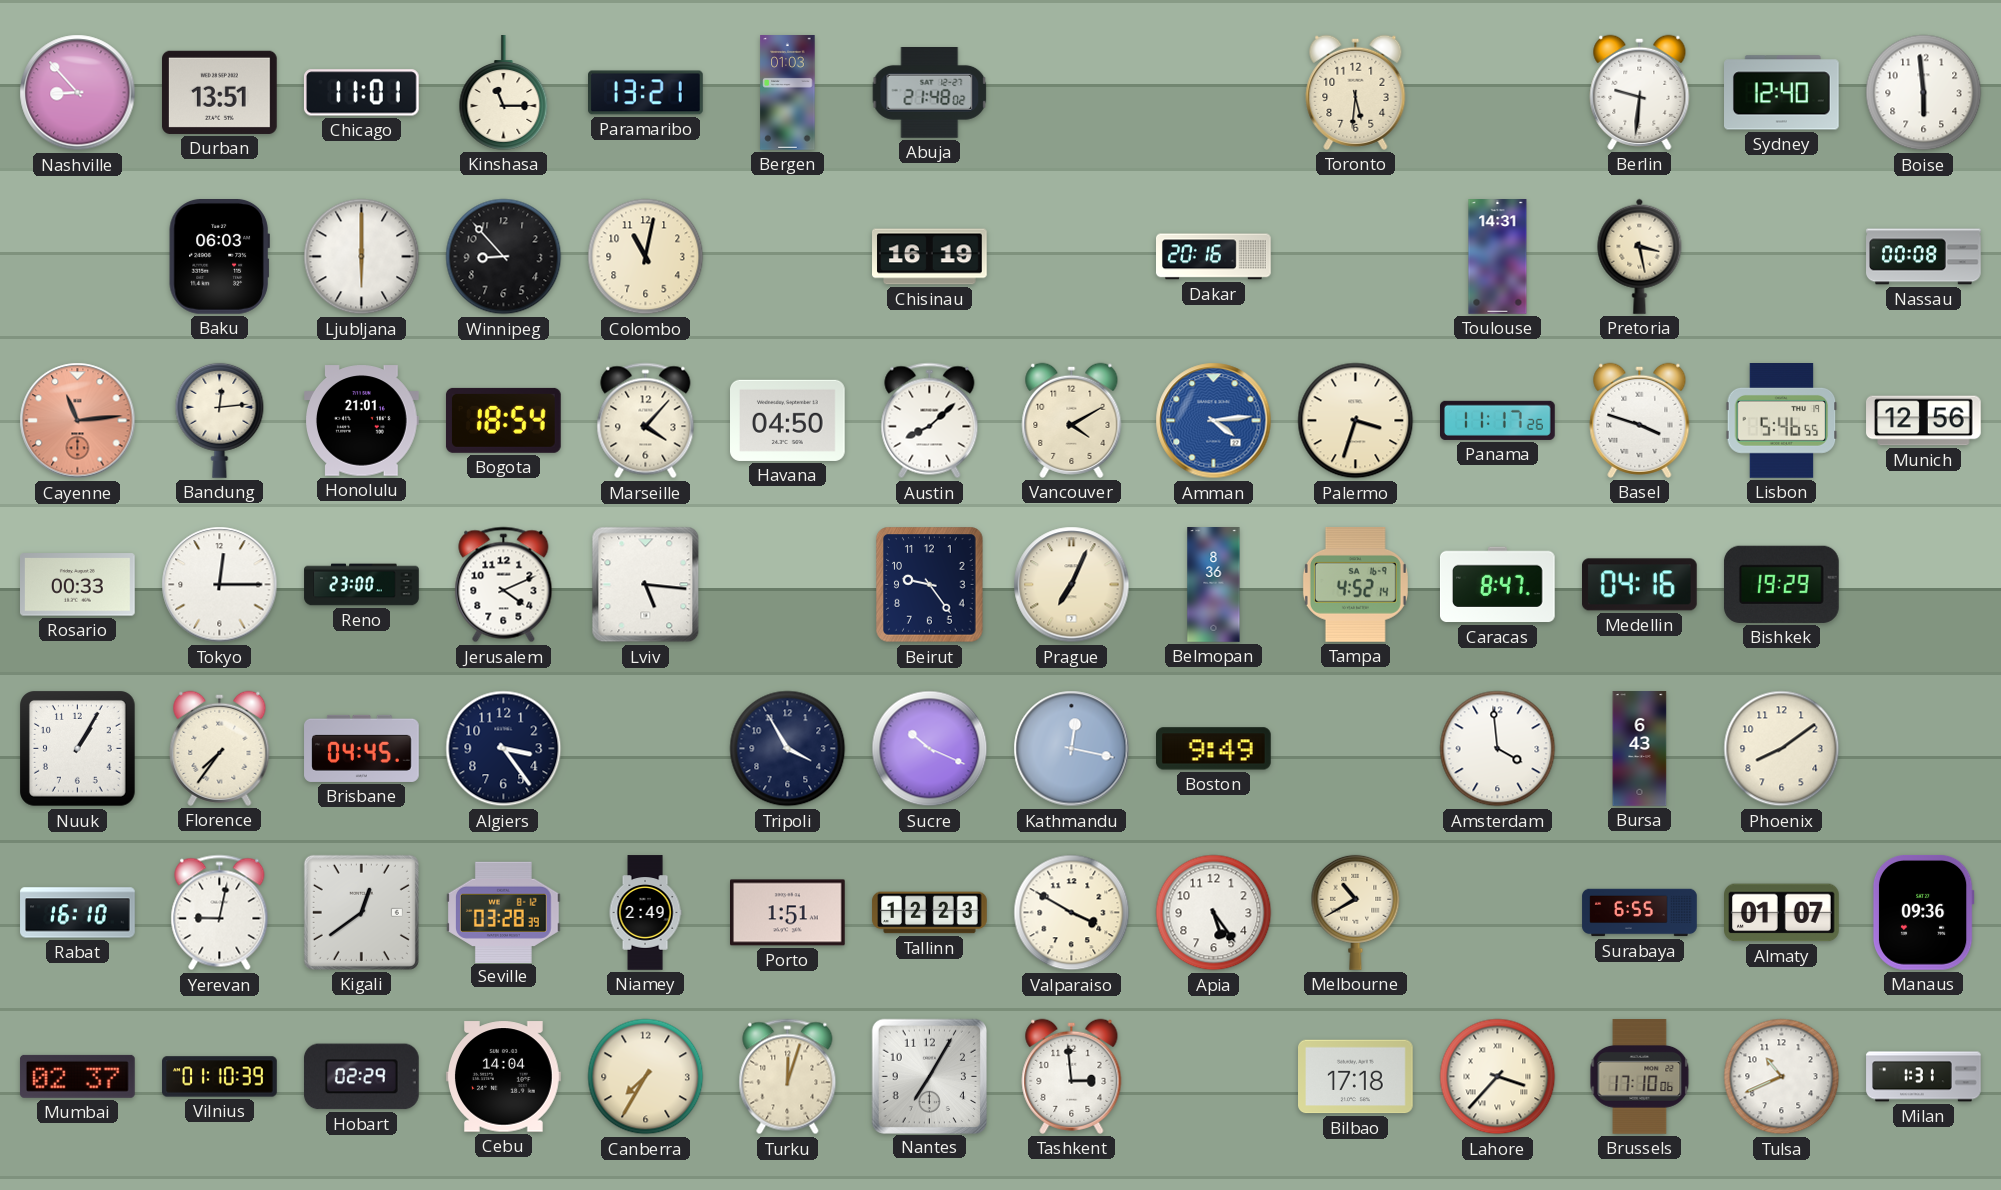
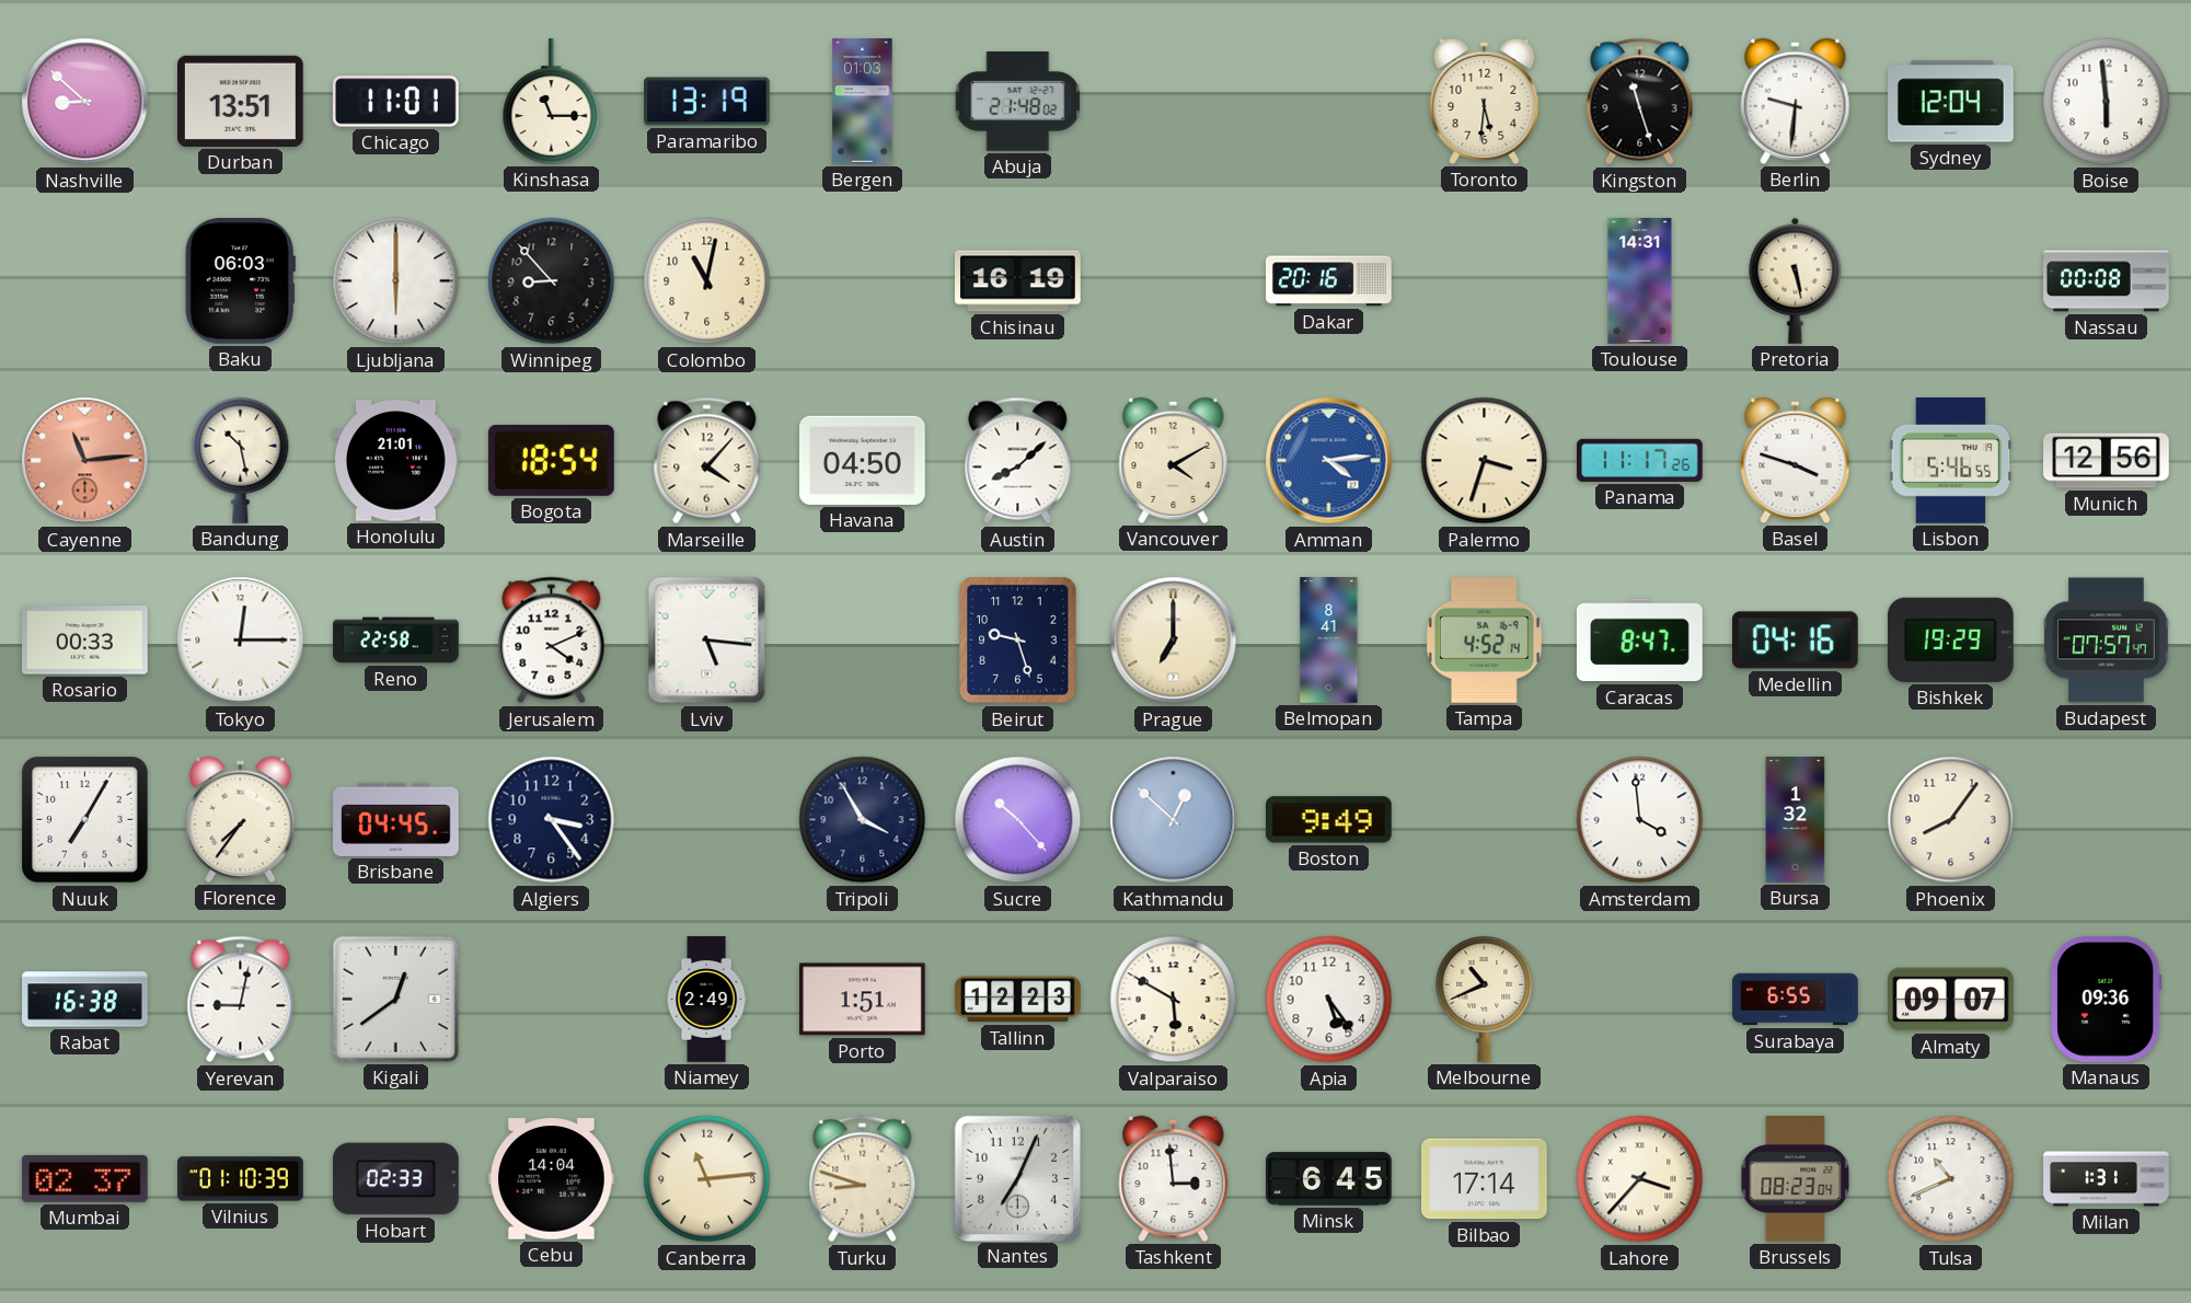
Nashville: 8:53 -> 8:52 (85, 102)
Paramaribo: 13:21 -> 13:19 (707, 102)
Kingston: none -> 11:27 (1640, 102)
Sydney: 12:40 -> 12:04 (1951, 102)
Pretoria: 3:28 -> 5:28 (1796, 280)
Bandung: 12:14 -> 10:28 (241, 460)
Reno: 23:00 -> 22:58 (396, 641)
Beirut: 9:24 -> 9:27 (1018, 641)
Prague: 7:04 -> 7:00 (1174, 641)
Belmopan: 8:36 -> 8:41 (1329, 641)
Budapest: none -> 07:57 (2107, 641)
Nuuk: 1:05 -> 7:05 (85, 820)
Sucre: 10:19 -> 10:23 (1018, 820)
Kathmandu: 12:17 -> 12:52 (1174, 820)
Bursa: 6:43 -> 1:32 (1796, 820)
Phoenix: 8:09 -> 8:06 (1951, 820)
Rabat: 16:10 -> 16:38 (85, 1000)
Seville: 03:28 -> none (504, 912)
Valparaiso: 3:50 -> 5:50 (1174, 1000)
Melbourne: 10:40 -> 10:41 (1485, 999)
Almaty: 01:07 -> 09:07 (1951, 1000)
Hobart: 02:29 -> 02:33 (395, 1179)
Canberra: 7:35 -> 11:14 (707, 1179)
Turku: 12:03 -> 8:48 (863, 1179)
Nantes: 7:05 -> 7:04 (1017, 1178)
Minsk: none -> 6:45 (1329, 1179)
Bilbao: 17:18 -> 17:14 (1485, 1179)
Brussels: 17:10 -> 08:23 (1796, 1179)
